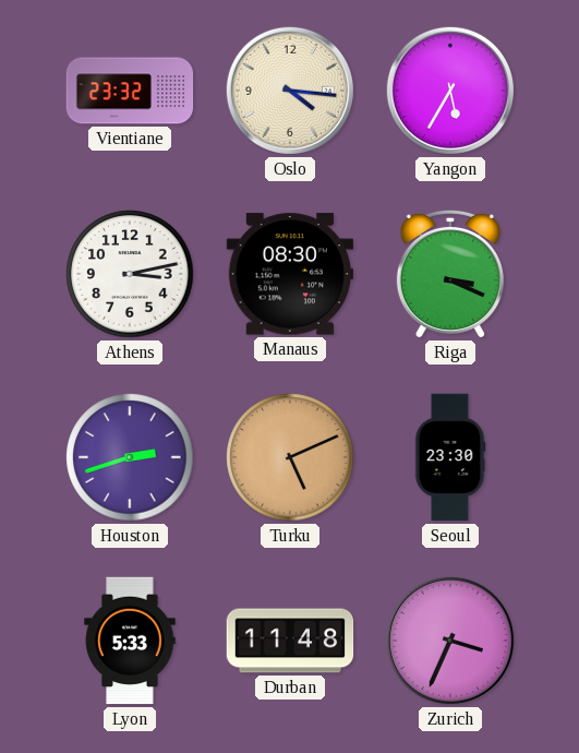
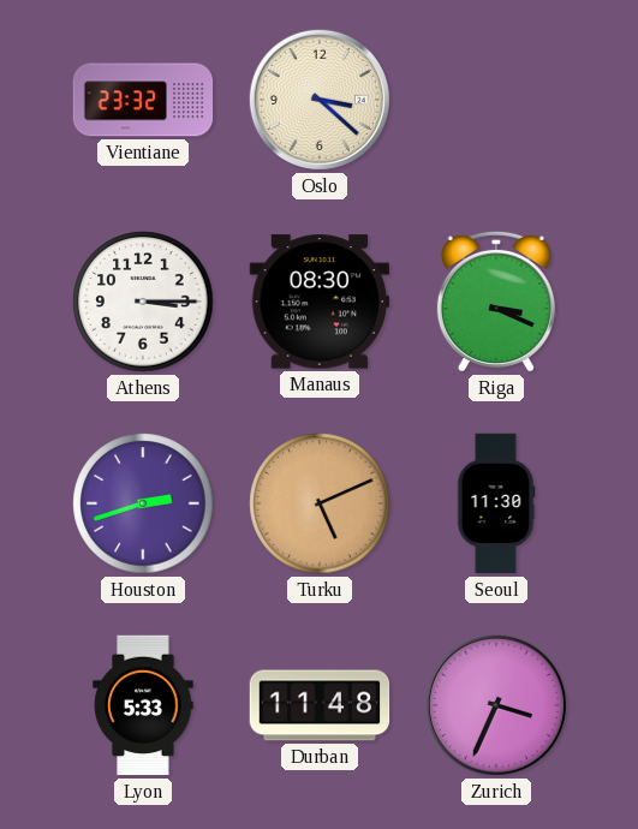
Oslo: 4:16 -> 3:22 (320, 100)
Yangon: 5:35 -> none (450, 91)
Athens: 3:13 -> 3:15 (143, 302)
Seoul: 23:30 -> 11:30 (496, 503)
